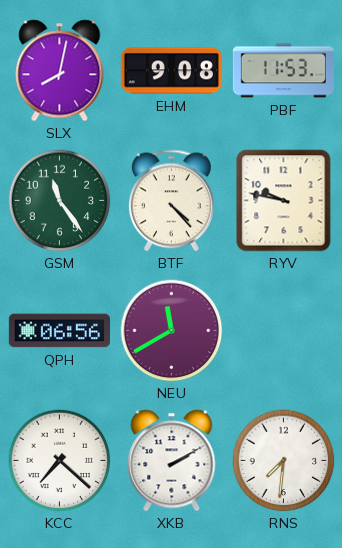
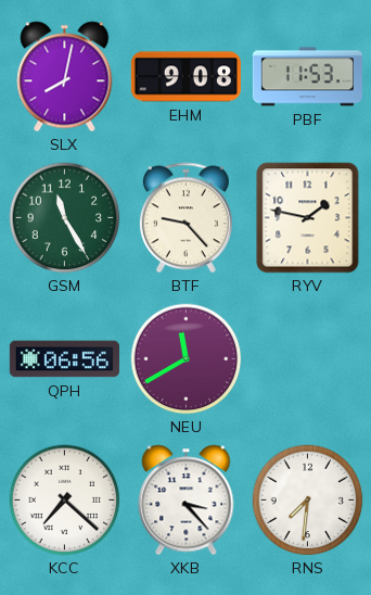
GSM: 11:24 -> 11:25 (65, 218)
BTF: 4:23 -> 9:23 (185, 218)
RYV: 9:47 -> 1:47 (308, 218)
XKB: 2:10 -> 3:23 (187, 501)
